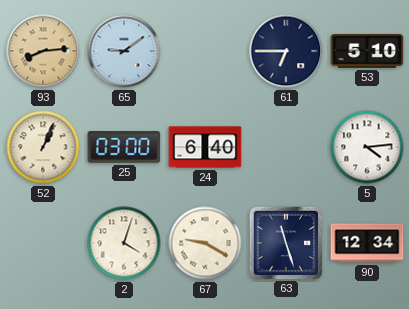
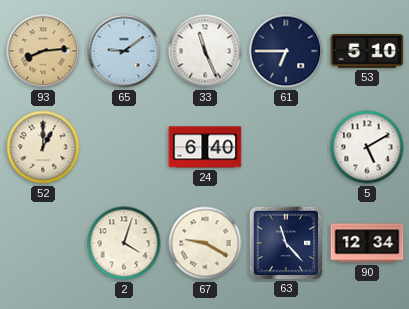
33: none -> 11:26 (205, 51)
52: 1:04 -> 1:00 (43, 147)
25: 03:00 -> none (124, 147)
5: 4:14 -> 5:10 (367, 147)
63: 11:27 -> 11:23 (285, 242)
